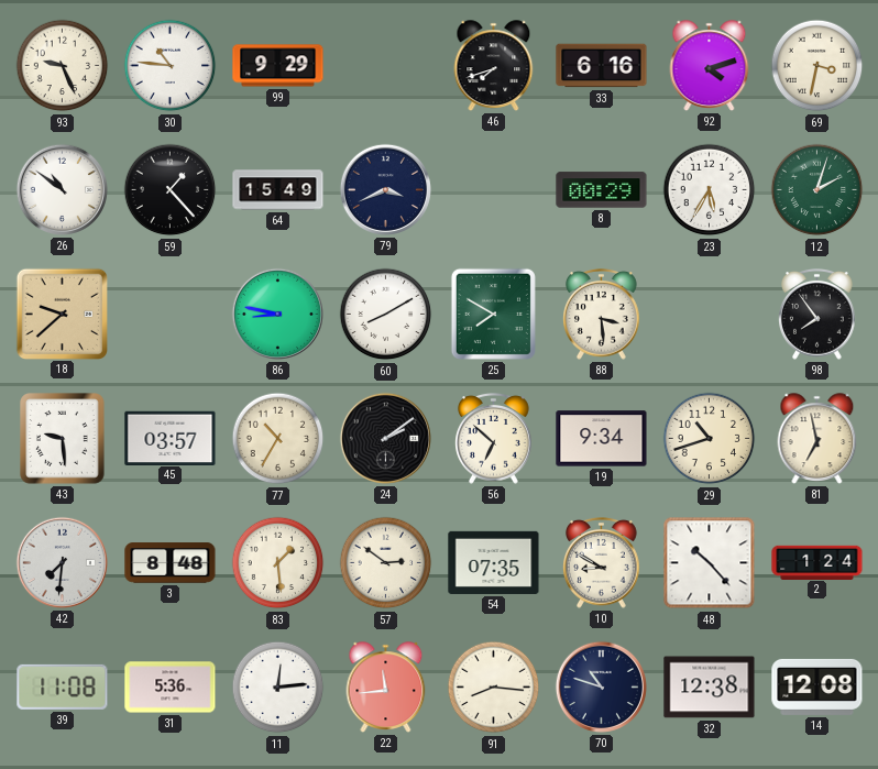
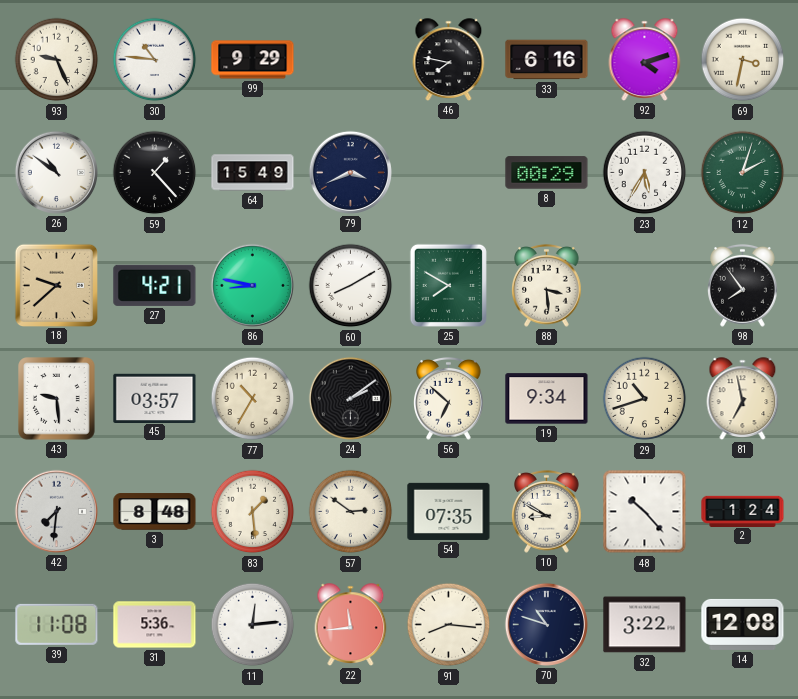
46: 7:42 -> 7:47 (449, 60)
27: none -> 4:21 (155, 285)
32: 12:38 -> 3:22 (645, 625)
